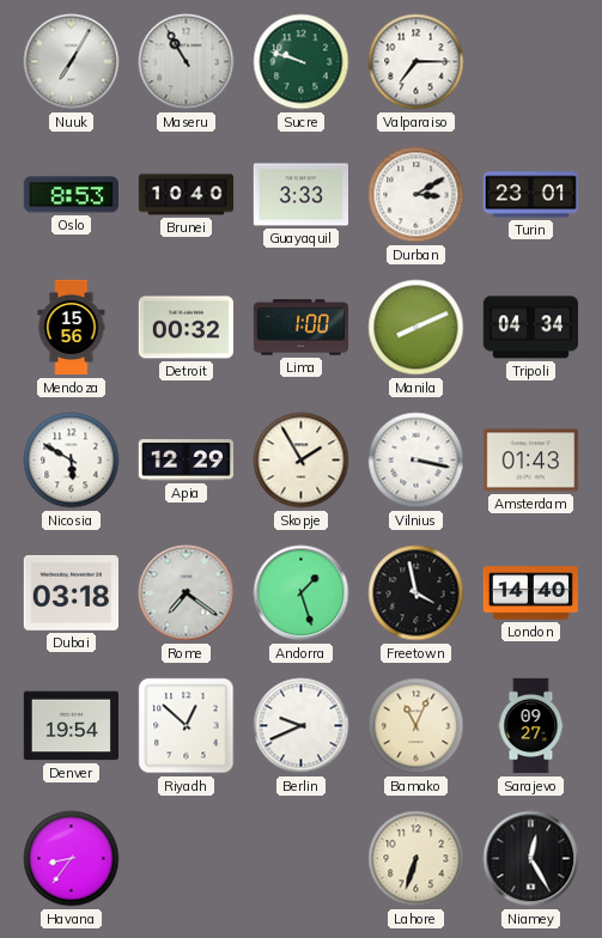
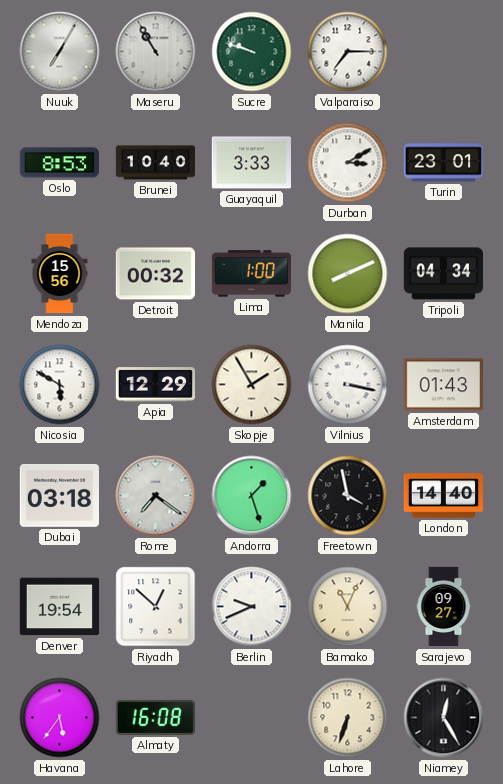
Havana: 8:36 -> 5:36 (60, 718)
Almaty: none -> 16:08 (155, 717)
